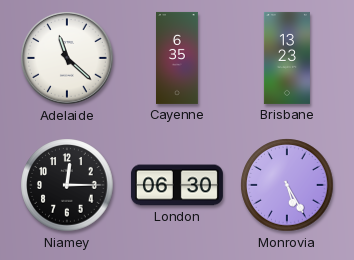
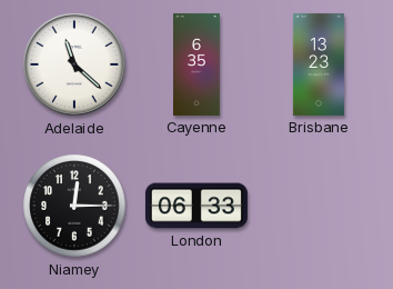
London: 06:30 -> 06:33 (196, 206)
Monrovia: 5:25 -> none (287, 185)
